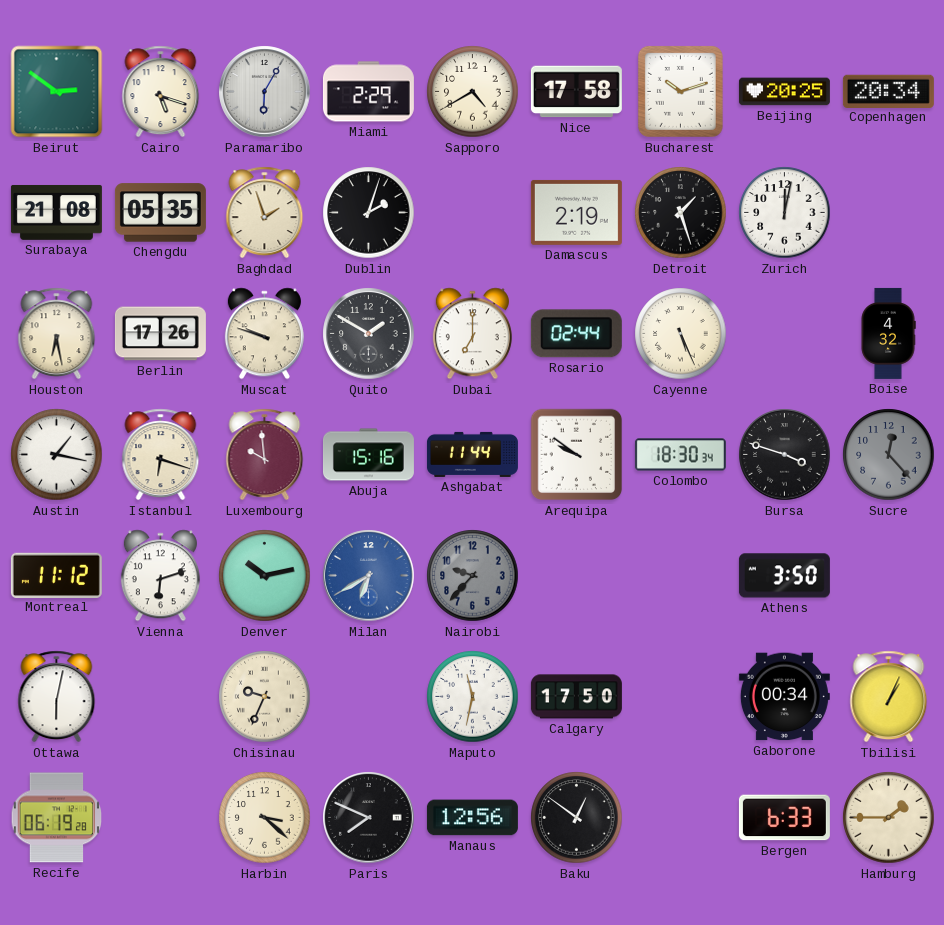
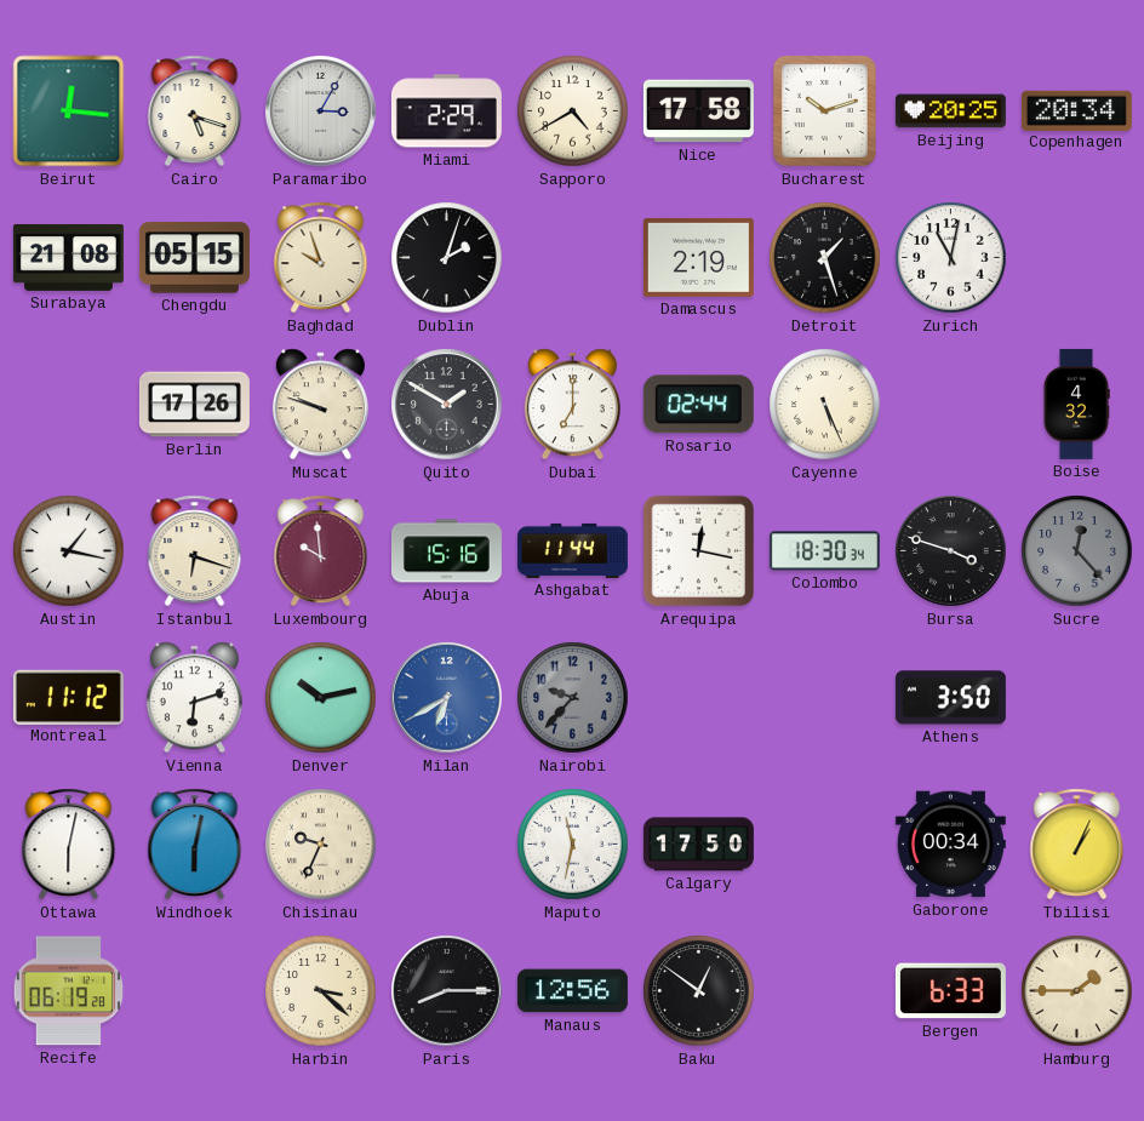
Beirut: 2:51 -> 12:16 (69, 111)
Paramaribo: 6:05 -> 3:05 (321, 111)
Chengdu: 05:35 -> 05:15 (194, 258)
Baghdad: 1:57 -> 9:57 (321, 258)
Zurich: 12:02 -> 11:02 (951, 258)
Houston: 6:28 -> none (57, 334)
Arequipa: 9:51 -> 12:17 (699, 551)
Windhoek: none -> 6:02 (195, 845)
Paris: 7:49 -> 8:15 (447, 991)
